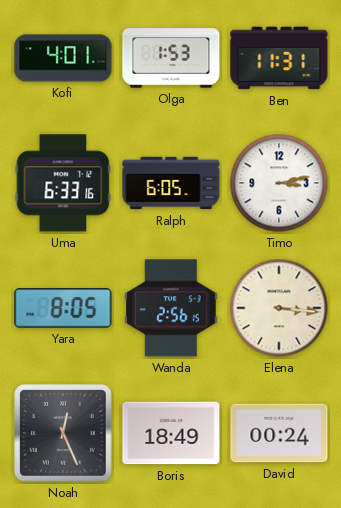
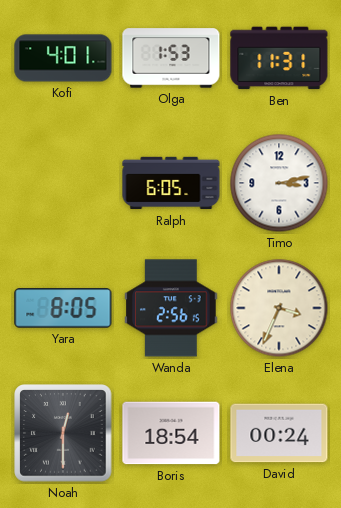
Uma: 6:33 -> none (63, 183)
Elena: 3:16 -> 3:34 (279, 308)
Noah: 12:26 -> 12:30 (63, 433)
Boris: 18:49 -> 18:54 (171, 433)
